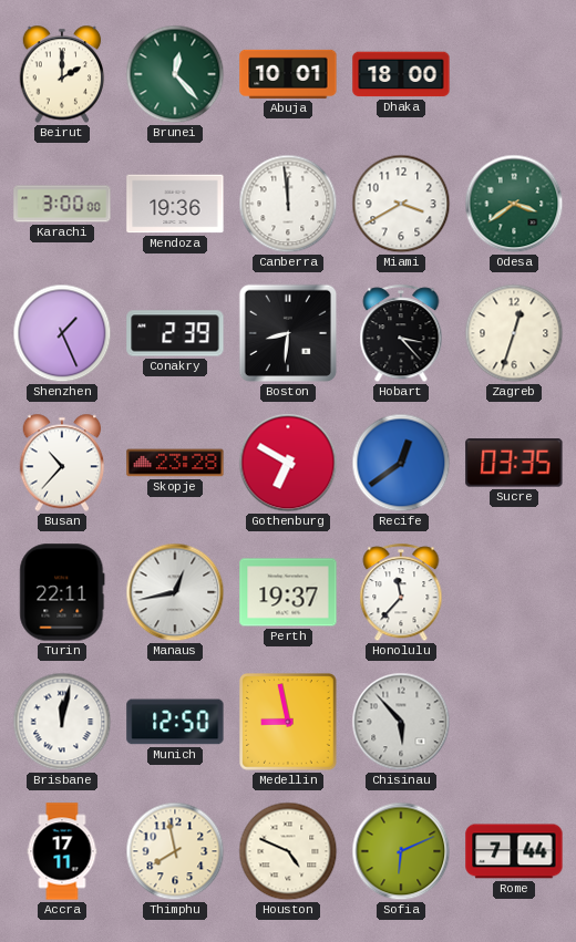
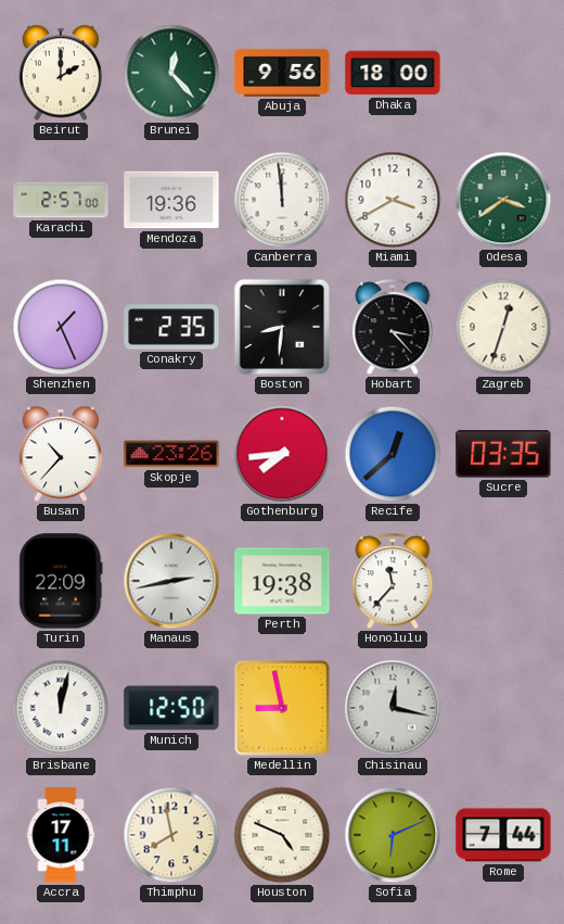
Abuja: 10:01 -> 9:56 (282, 73)
Karachi: 3:00 -> 2:57 (61, 200)
Conakry: 2:39 -> 2:35 (171, 327)
Skopje: 23:28 -> 23:26 (171, 454)
Gothenburg: 6:50 -> 7:44 (282, 454)
Recife: 12:39 -> 12:38 (393, 454)
Turin: 22:11 -> 22:09 (61, 581)
Manaus: 12:43 -> 2:43 (171, 581)
Perth: 19:37 -> 19:38 (282, 581)
Chisinau: 5:53 -> 12:17 (393, 708)
